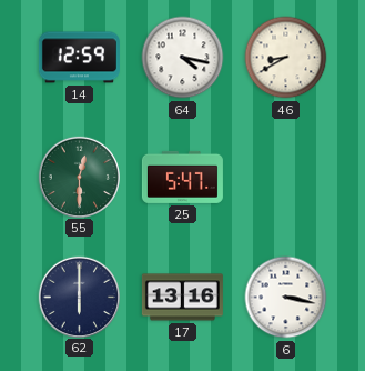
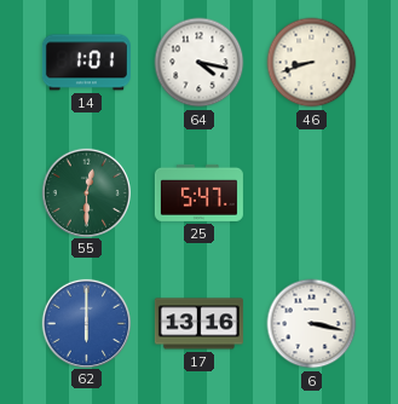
14: 12:59 -> 1:01 (86, 63)
46: 8:40 -> 8:42 (312, 63)
62 dial: navy -> blue (86, 323)
